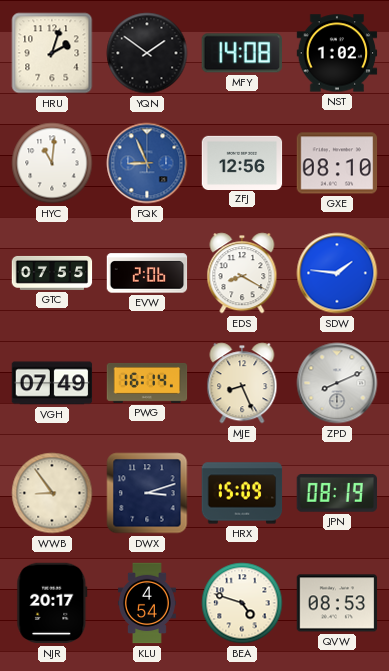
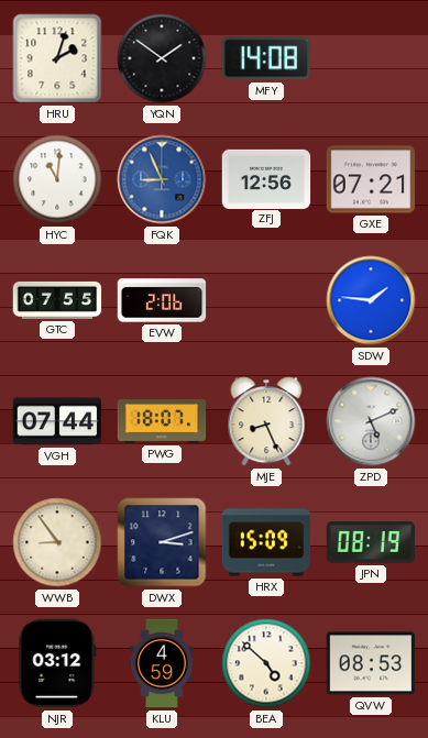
NST: 1:02 -> none (337, 53)
GXE: 08:10 -> 07:21 (371, 179)
EDS: 8:20 -> none (242, 273)
VGH: 07:49 -> 07:44 (57, 421)
PWG: 16:14 -> 18:07 (162, 421)
ZPD: 8:11 -> 5:11 (371, 421)
NJR: 20:17 -> 03:12 (57, 663)
KLU: 4:54 -> 4:59 (162, 663)
BEA: 4:48 -> 4:52 (266, 663)
